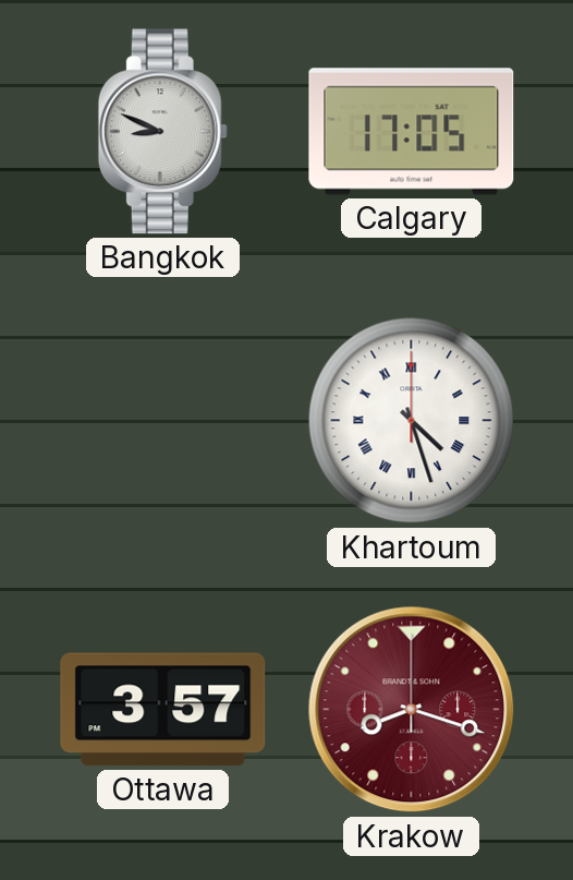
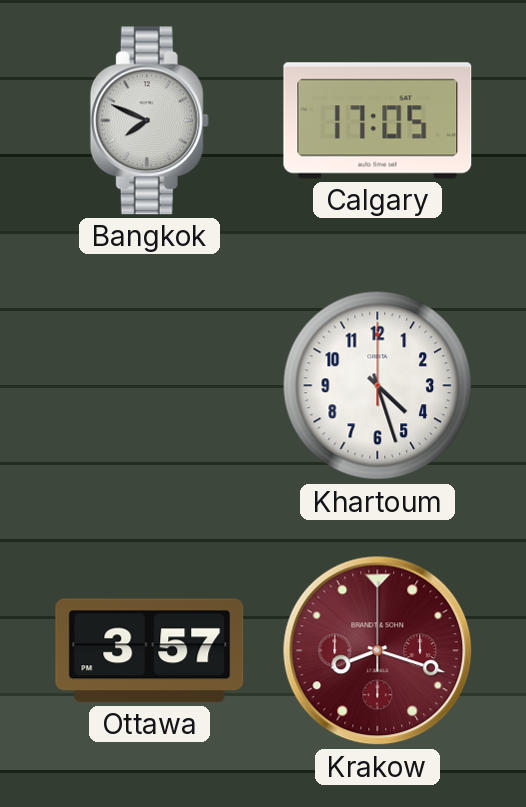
Bangkok: 8:49 -> 7:49 (149, 121)
Khartoum numerals: Roman -> Arabic (378, 386)
